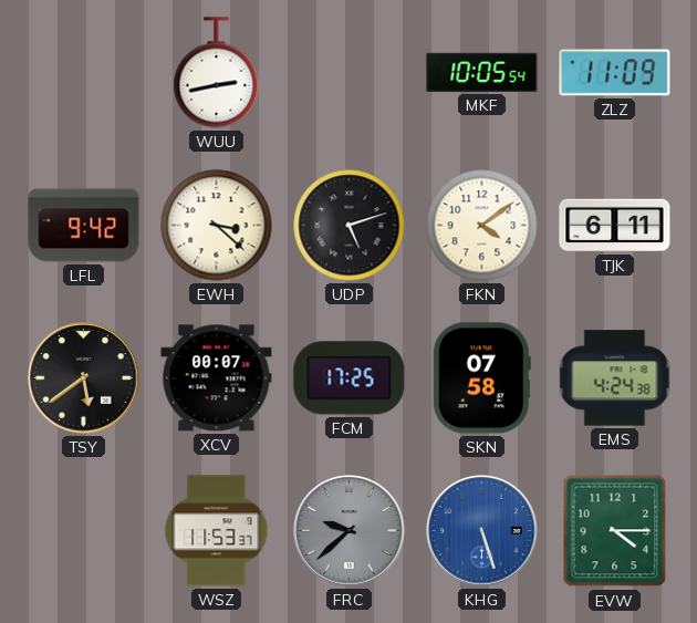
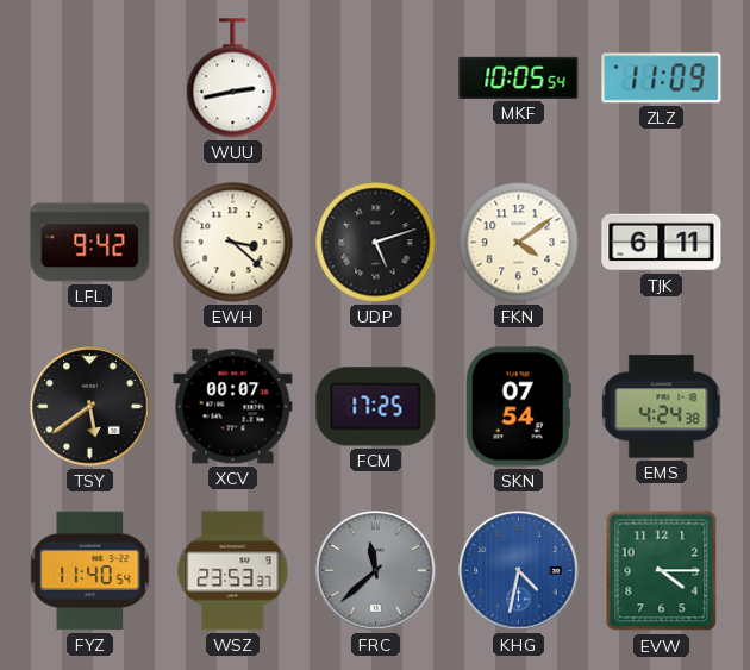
SKN: 07:58 -> 07:54 (518, 407)
FYZ: none -> 11:40 (90, 571)
WSZ: 11:53 -> 23:53 (233, 571)
FRC: 9:38 -> 11:38 (376, 571)
KHG: 5:27 -> 4:32 (519, 571)
